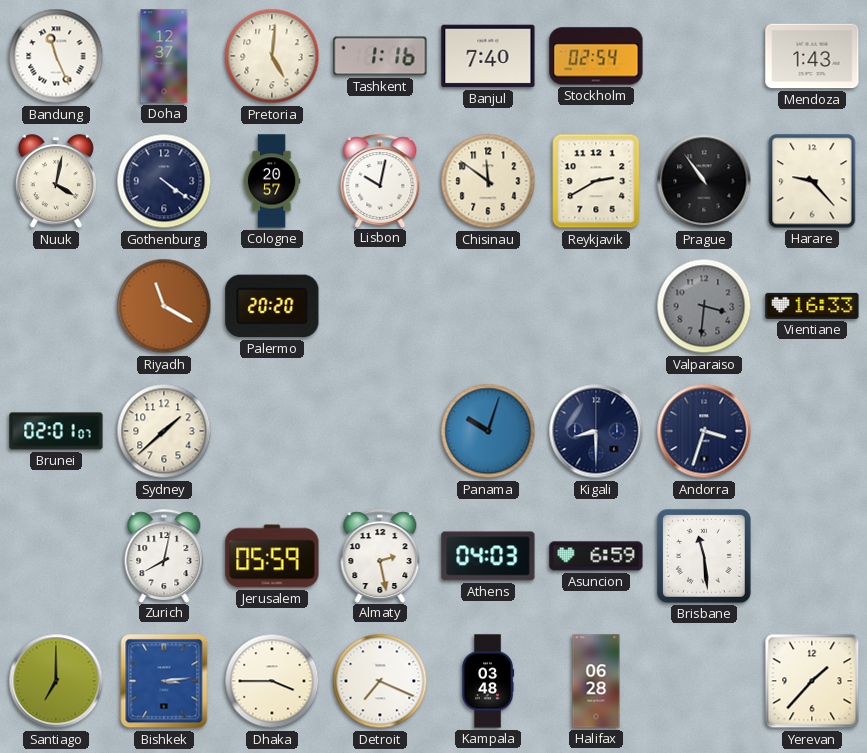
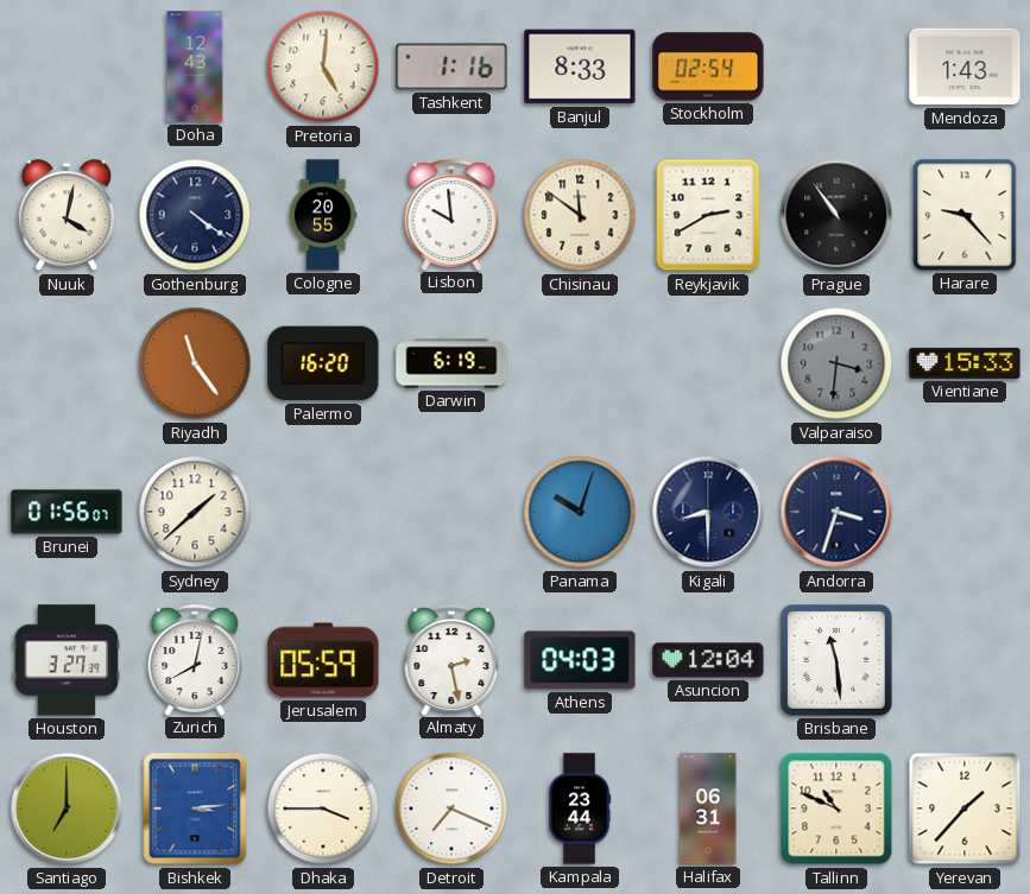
Bandung: 11:26 -> none (56, 56)
Doha: 12:37 -> 12:43 (195, 66)
Banjul: 7:40 -> 8:33 (580, 66)
Cologne: 20:57 -> 20:55 (323, 215)
Lisbon: 10:02 -> 9:59 (451, 215)
Riyadh: 11:20 -> 11:24 (195, 363)
Palermo: 20:20 -> 16:20 (323, 363)
Darwin: none -> 6:19 (451, 363)
Vientiane: 16:33 -> 15:33 (965, 363)
Brunei: 02:01 -> 01:56 (67, 512)
Houston: none -> 3:27 (67, 660)
Asuncion: 6:59 -> 12:04 (708, 660)
Kampala: 03:48 -> 23:44 (580, 809)
Halifax: 06:28 -> 06:31 (708, 809)
Tallinn: none -> 10:49 (836, 809)
